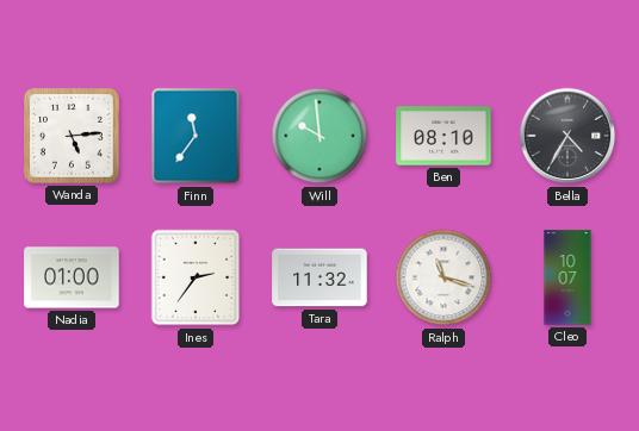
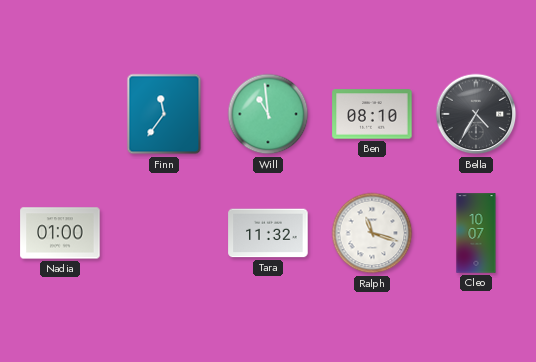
Wanda: 5:14 -> none (72, 136)
Will: 9:59 -> 10:59 (268, 114)
Ines: 2:36 -> none (196, 277)
